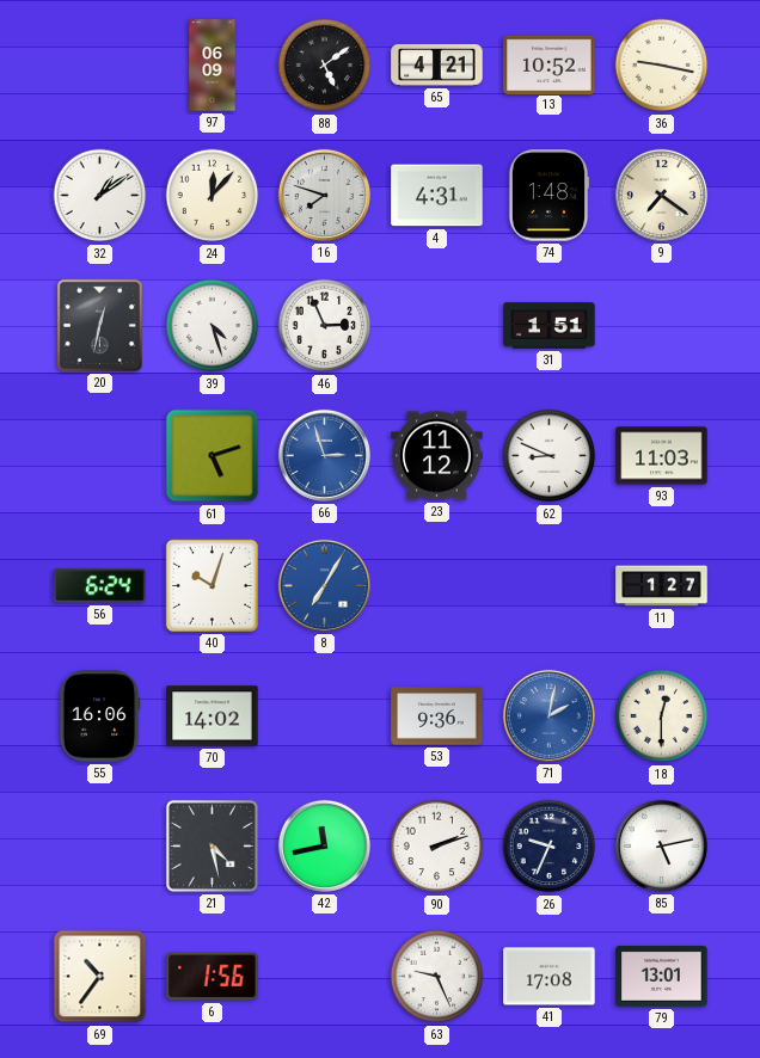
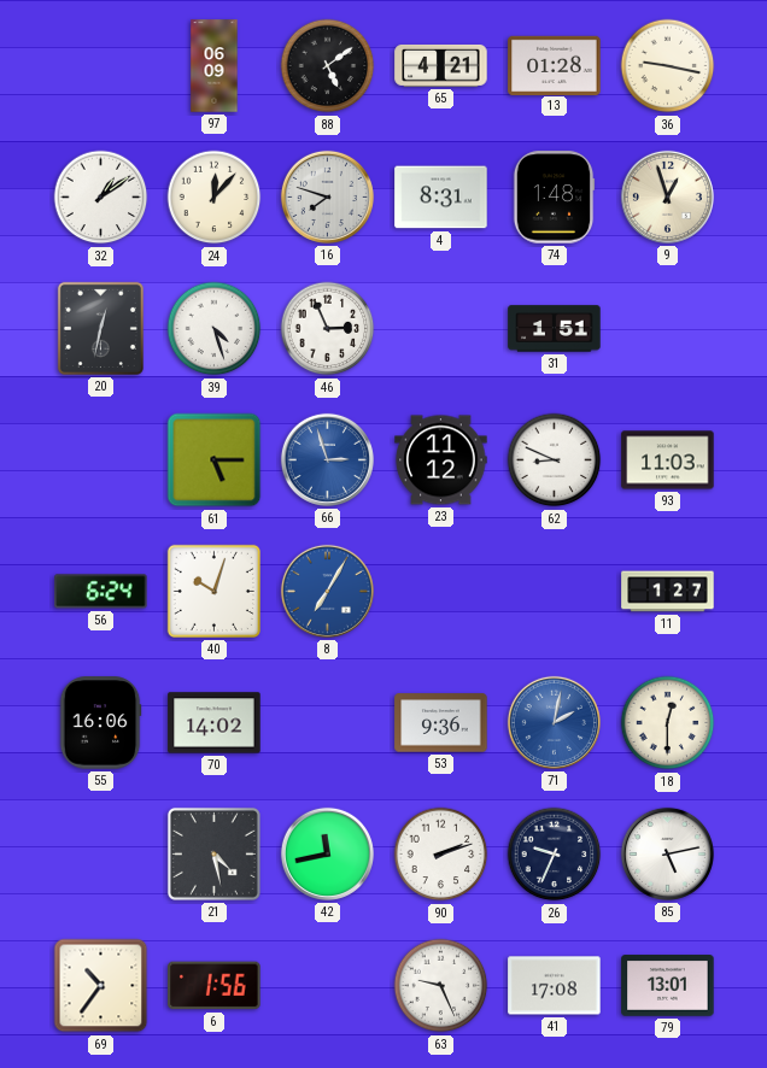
13: 10:52 -> 01:28 (555, 65)
4: 4:31 -> 8:31 (441, 198)
9: 7:21 -> 12:57 (667, 196)
61: 5:12 -> 5:15 (215, 460)
